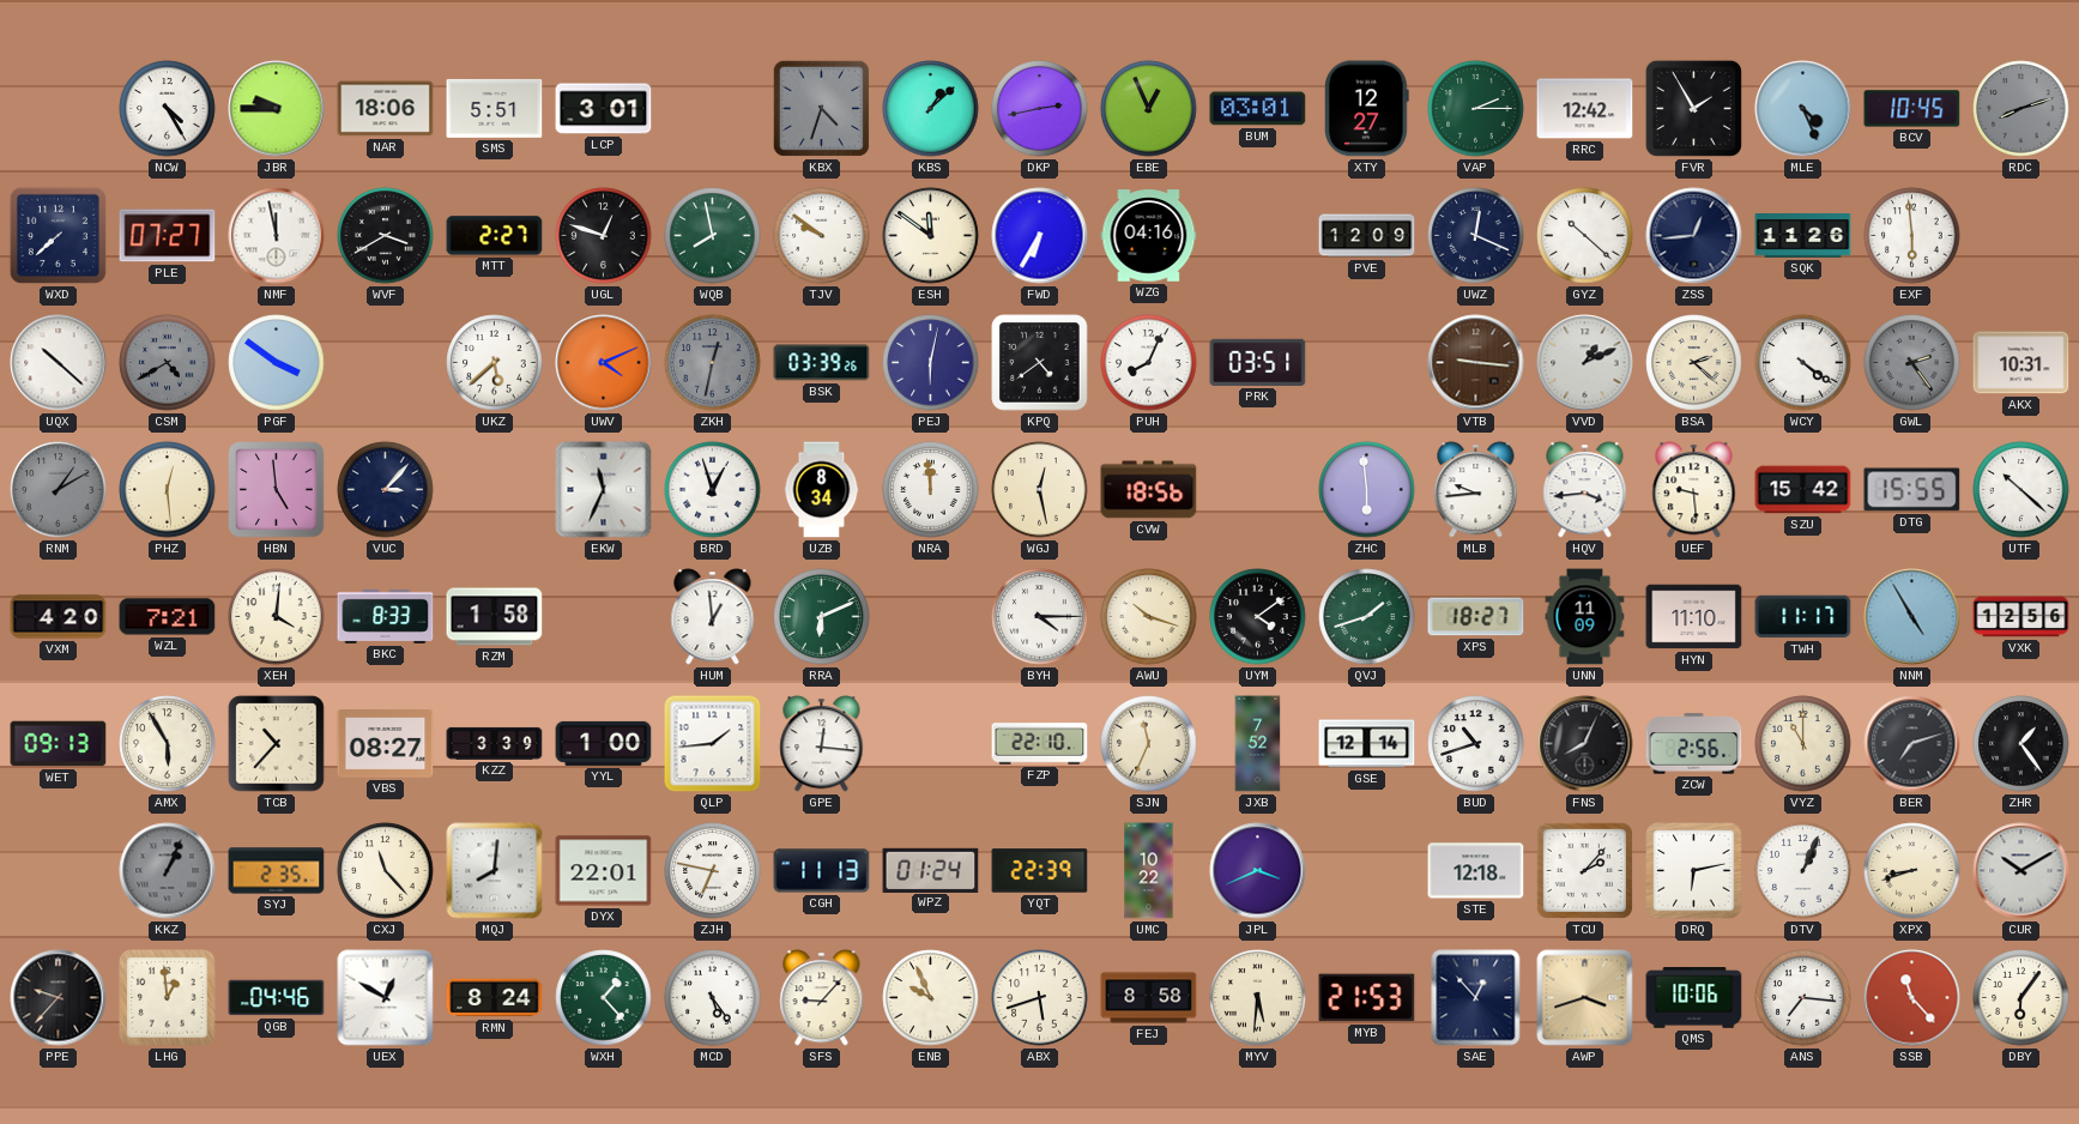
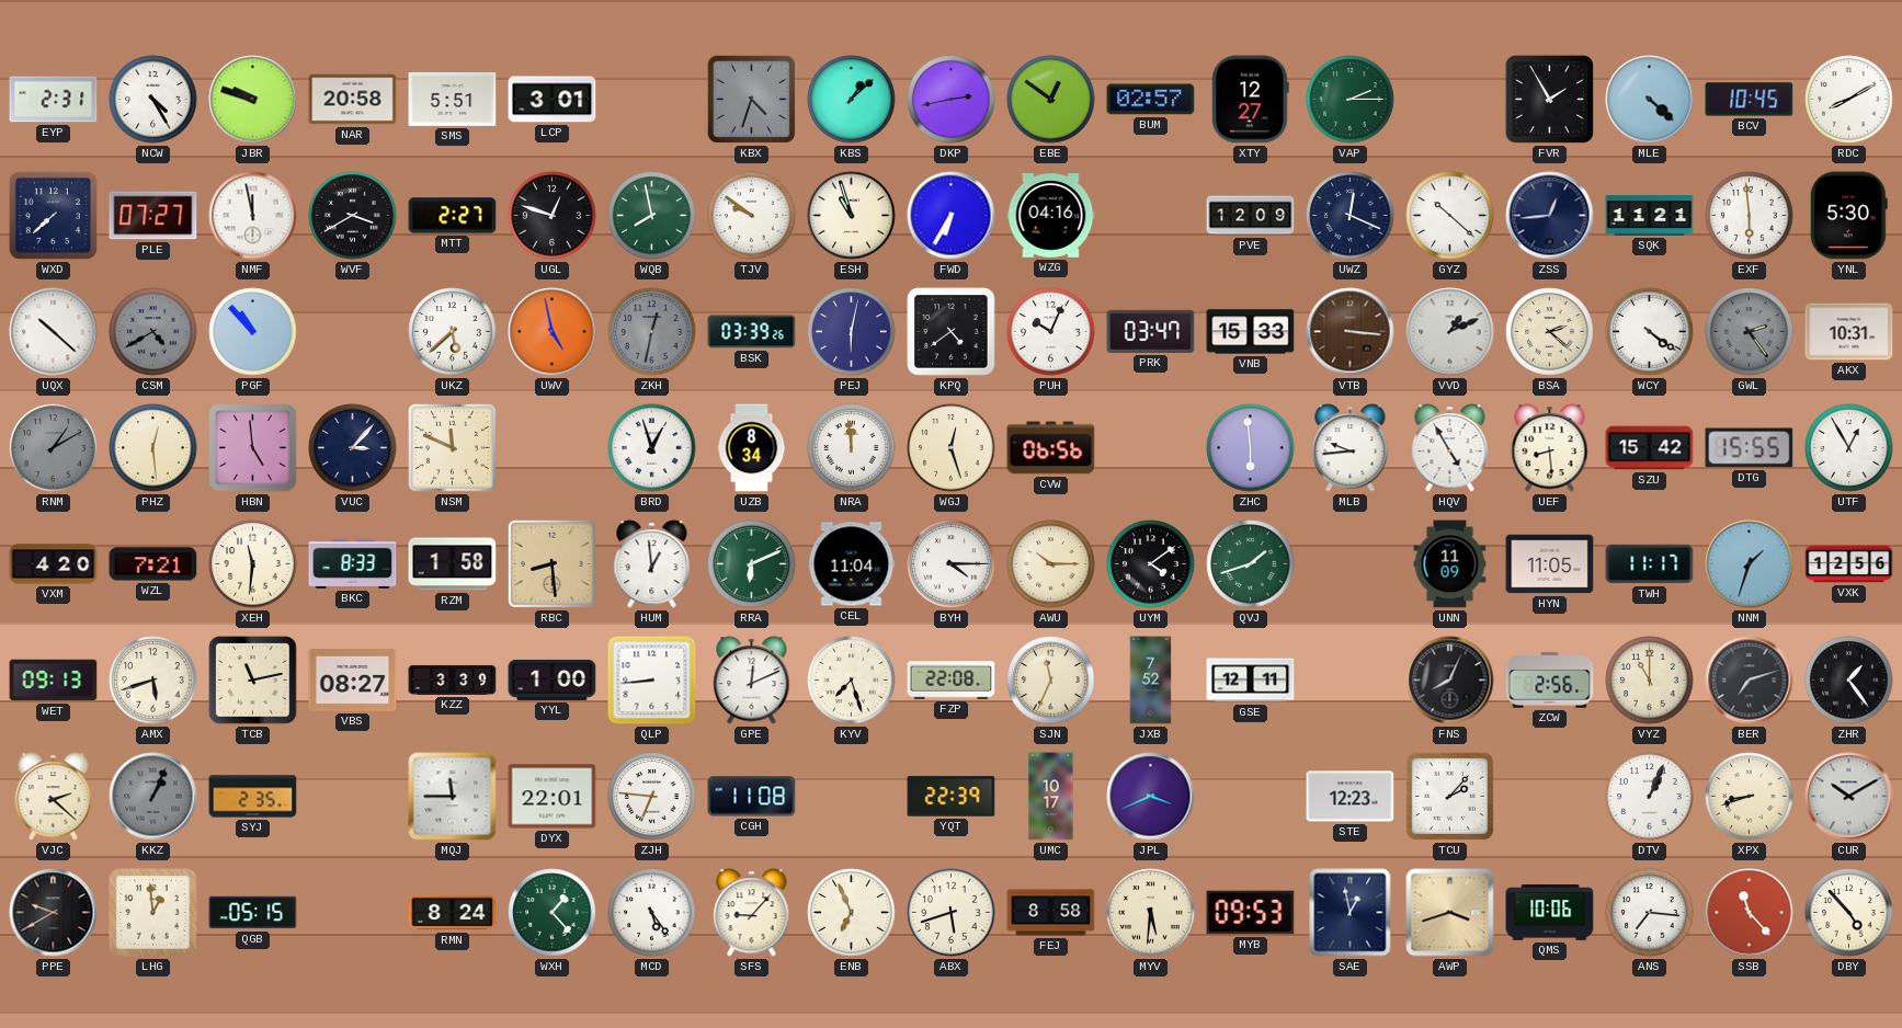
EYP: none -> 2:31 (54, 100)
JBR: 9:45 -> 9:48 (253, 100)
NAR: 18:06 -> 20:58 (353, 100)
EBE: 12:56 -> 12:51 (1051, 100)
BUM: 03:01 -> 02:57 (1151, 100)
RRC: 12:42 -> none (1585, 109)
MLE: 4:26 -> 4:22 (1650, 100)
RDC: 8:12 -> 8:10 (1849, 100)
RDC dial: grey -> white (1849, 100)
ESH: 11:51 -> 10:57 (852, 216)
SQK: 11:26 -> 11:21 (1650, 216)
YNL: none -> 5:30 (1848, 216)
PGF: 3:51 -> 10:53 (253, 332)
UWV: 4:11 -> 4:58 (553, 332)
PUH: 8:04 -> 10:04 (1051, 332)
PRK: 03:51 -> 03:47 (1151, 331)
VNB: none -> 15:33 (1251, 332)
VTB: 9:16 -> 3:16 (1351, 332)
NSM: none -> 11:49 (453, 448)
EKW: 11:34 -> none (604, 490)
WGJ: 12:28 -> 12:27 (952, 448)
CVW: 18:56 -> 06:56 (1051, 448)
HQV: 3:44 -> 4:55 (1450, 448)
UEF: 9:29 -> 8:29 (1550, 448)
UTF: 10:22 -> 12:55 (1849, 448)
XEH: 4:01 -> 11:31 (253, 564)
RBC: none -> 8:29 (551, 563)
CEL: none -> 11:04 (852, 564)
AWU: 10:18 -> 10:15 (1051, 564)
XPS: 18:27 -> none (1476, 617)
HYN: 11:10 -> 11:05 (1550, 564)
NNM: 4:55 -> 1:33 (1750, 564)
AMX: 5:55 -> 5:42 (153, 681)
TCB: 10:37 -> 11:13 (253, 681)
QLP: 1:44 -> 8:44 (652, 681)
GPE: 12:16 -> 12:11 (752, 681)
KYV: none -> 7:27 (852, 681)
FZP: 22:10 -> 22:08 (952, 681)
GSE: 12:14 -> 12:11 (1251, 681)
BUD: 10:42 -> none (1476, 744)
VJC: none -> 2:22 (54, 797)
CXJ: 11:23 -> none (386, 871)
MQJ: 8:01 -> 11:45 (453, 797)
ZJH: 6:47 -> 6:46 (652, 797)
CGH: 11:13 -> 11:08 (752, 797)
WPZ: 01:24 -> none (931, 870)
UMC: 10:22 -> 10:17 (1051, 797)
STE: 12:18 -> 12:23 (1351, 797)
DRQ: 6:13 -> none (1694, 871)
PPE: 9:37 -> 9:40 (54, 913)
QGB: 04:46 -> 05:15 (253, 913)
UEX: 12:50 -> none (386, 998)
ENB: 9:56 -> 6:56 (852, 913)
MYB: 21:53 -> 09:53 (1251, 913)
SAE: 12:53 -> 12:58 (1351, 913)
DBY: 6:06 -> 4:53 (1849, 913)
